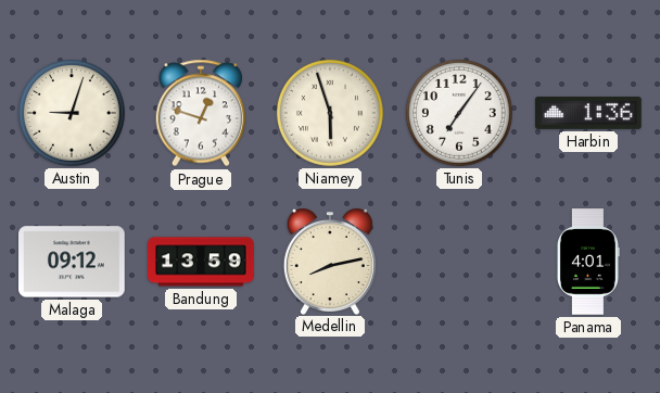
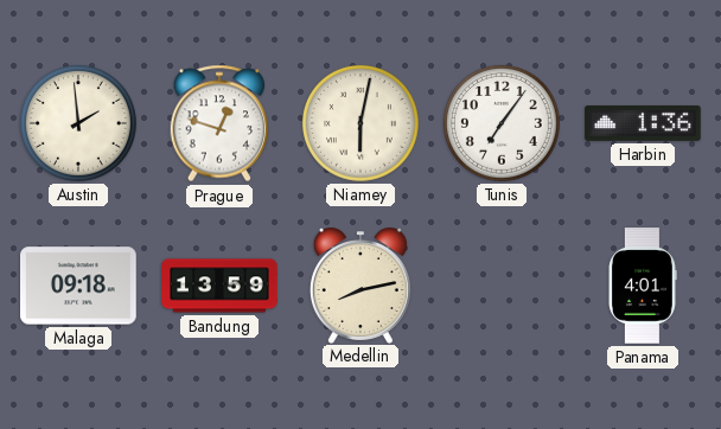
Austin: 9:03 -> 1:59 (78, 123)
Niamey: 5:57 -> 6:02 (360, 123)
Malaga: 09:12 -> 09:18 (79, 286)
